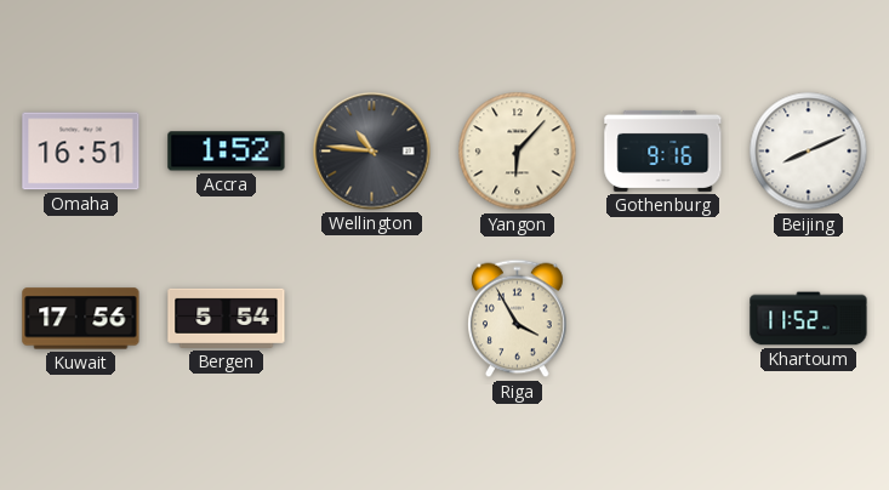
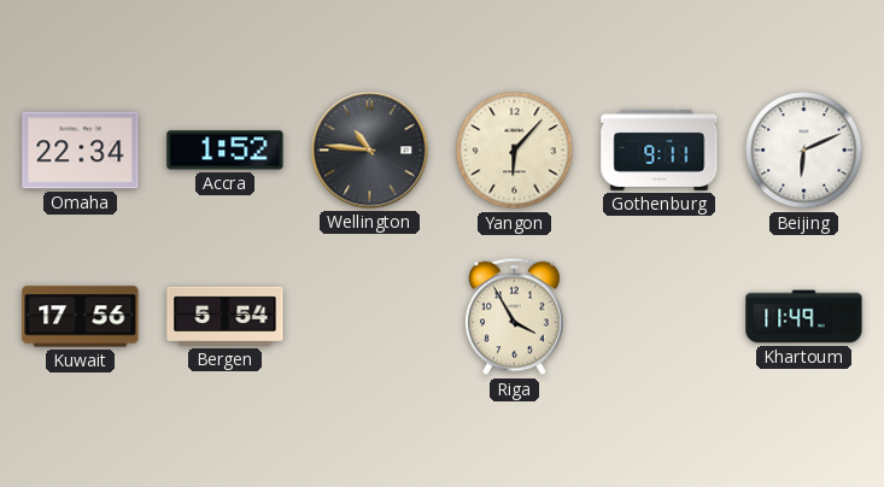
Omaha: 16:51 -> 22:34 (81, 151)
Gothenburg: 9:16 -> 9:11 (660, 149)
Beijing: 8:11 -> 6:11 (804, 151)
Khartoum: 11:52 -> 11:49 (804, 317)
